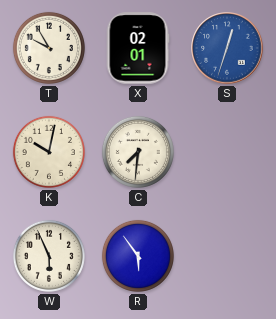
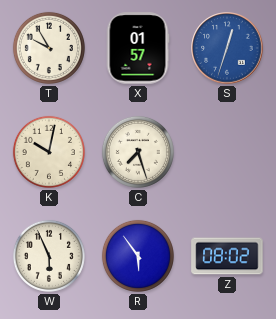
X: 02:01 -> 01:57 (138, 48)
C: 7:31 -> 7:27 (138, 152)
Z: none -> 08:02 (227, 256)
